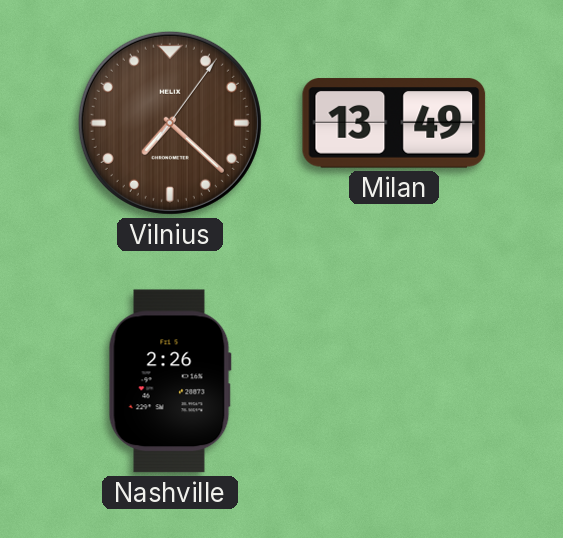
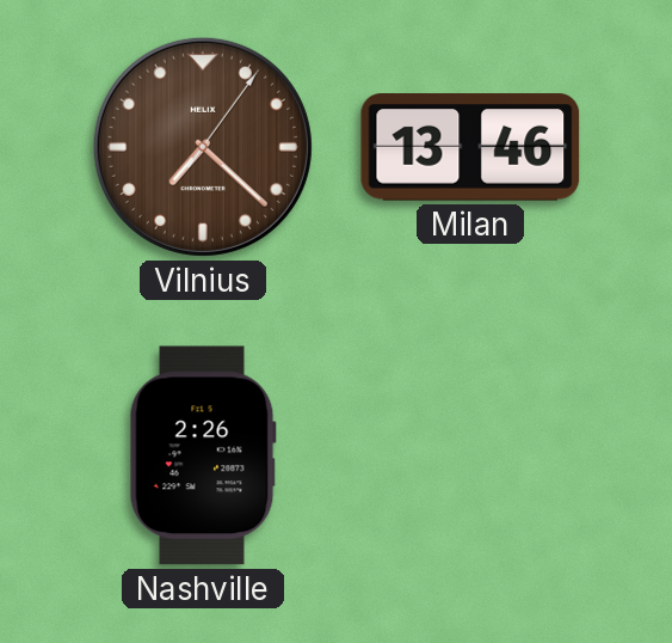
Milan: 13:49 -> 13:46 (470, 147)
